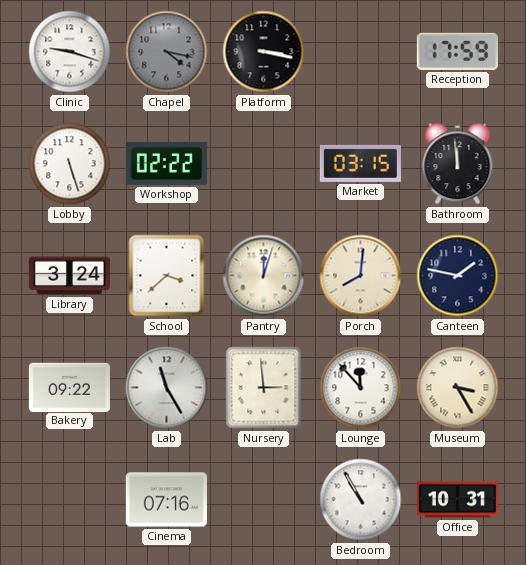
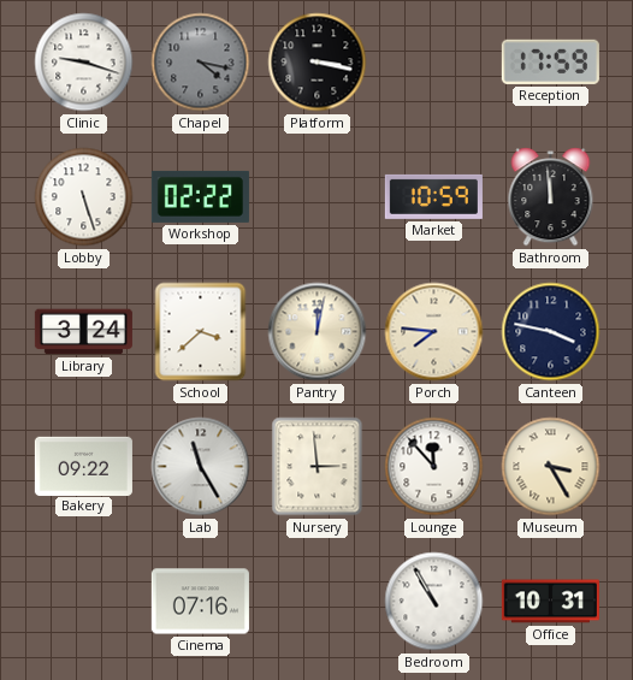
Market: 03:15 -> 10:59 (433, 196)
Pantry: 12:03 -> 12:02 (318, 332)
Porch: 8:01 -> 7:46 (434, 332)
Canteen: 1:47 -> 3:47 (551, 332)
